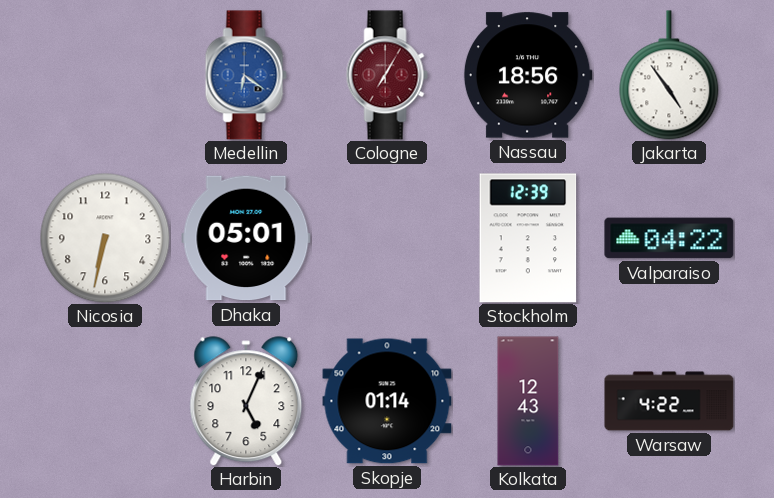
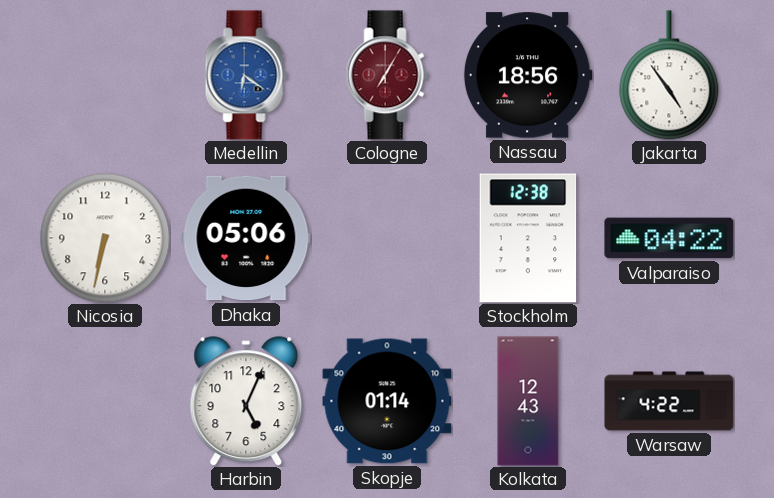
Dhaka: 05:01 -> 05:06 (246, 238)
Stockholm: 12:39 -> 12:38 (528, 238)
